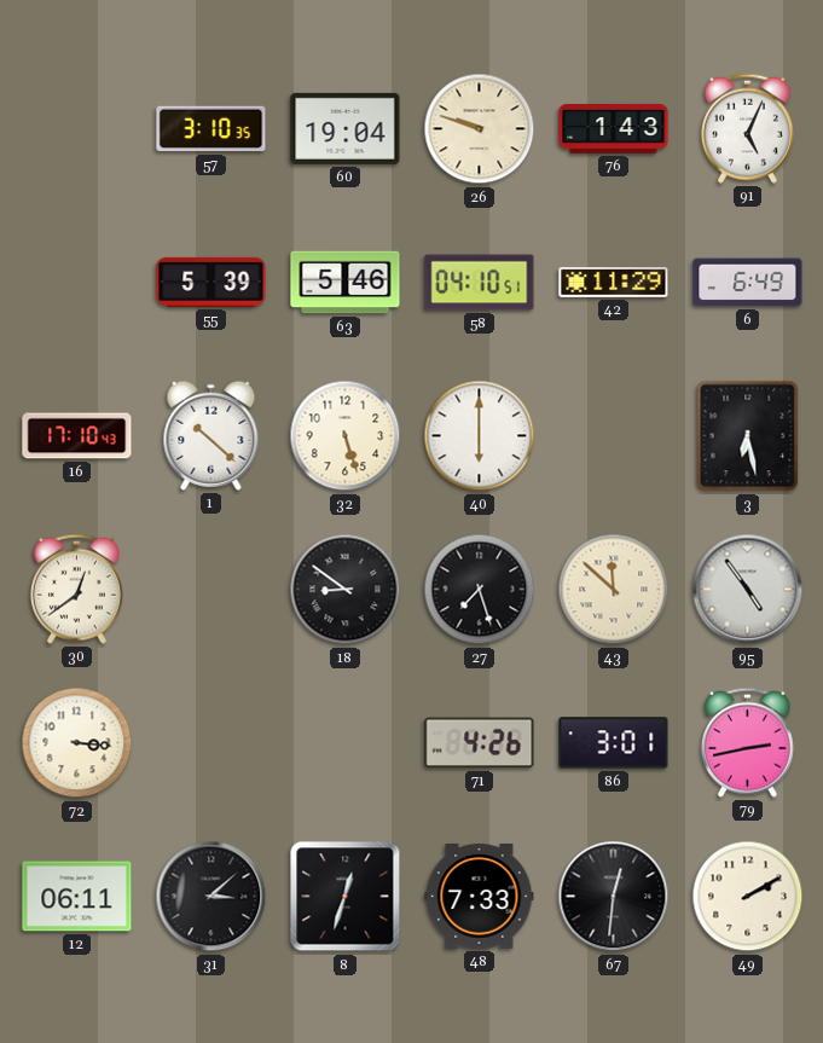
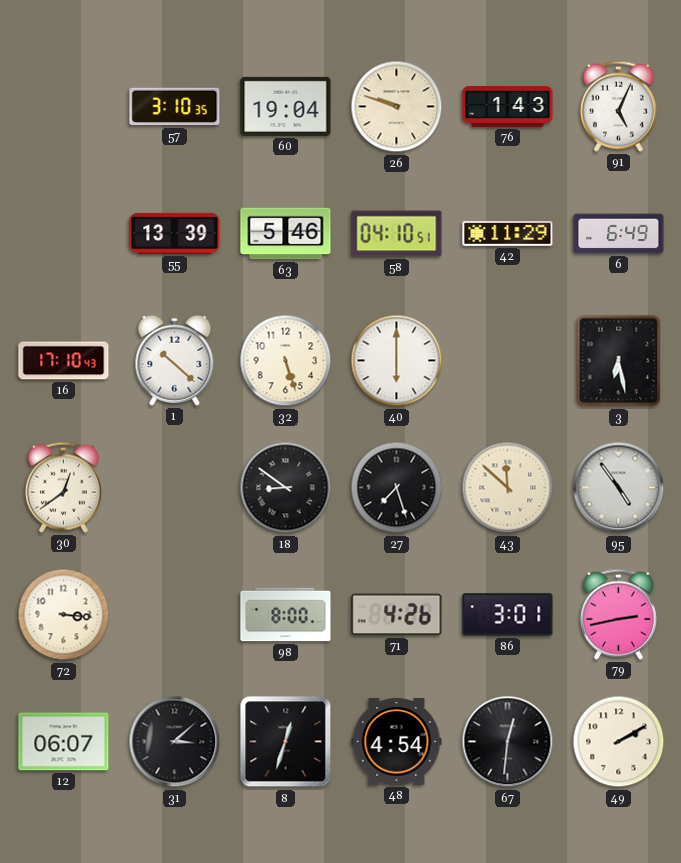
55: 5:39 -> 13:39 (175, 233)
98: none -> 8:00 (286, 615)
12: 06:11 -> 06:07 (64, 742)
48: 7:33 -> 4:54 (397, 742)
